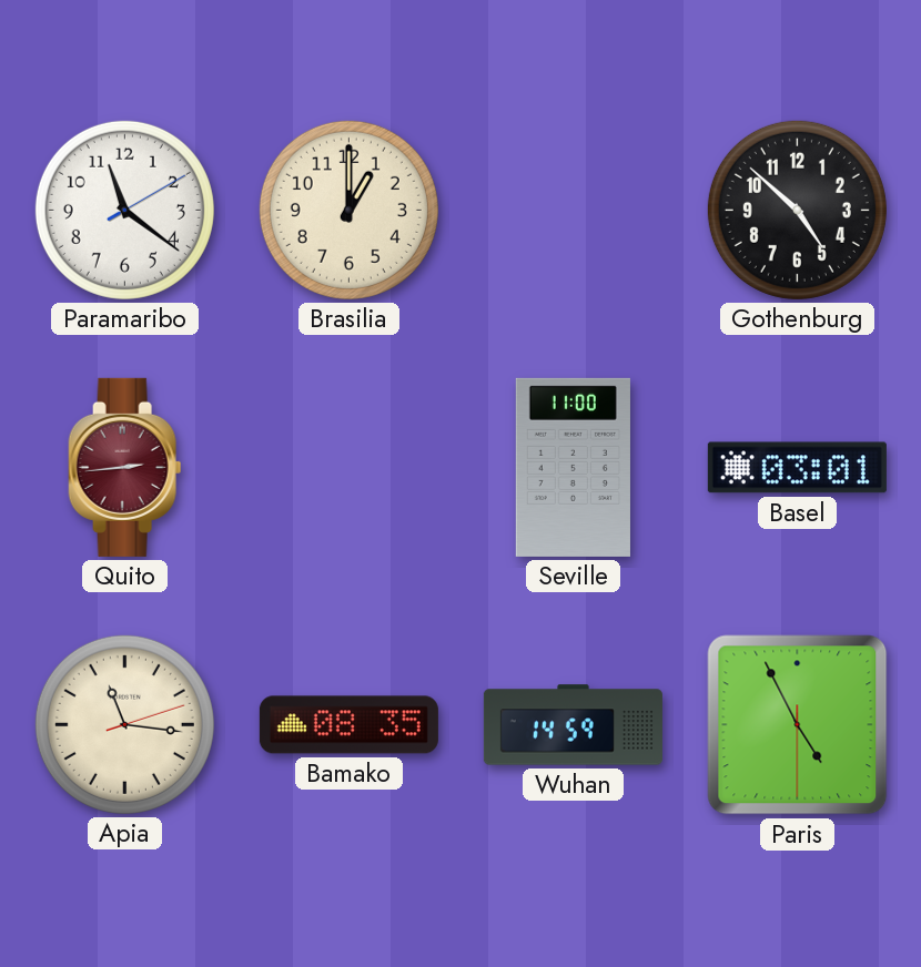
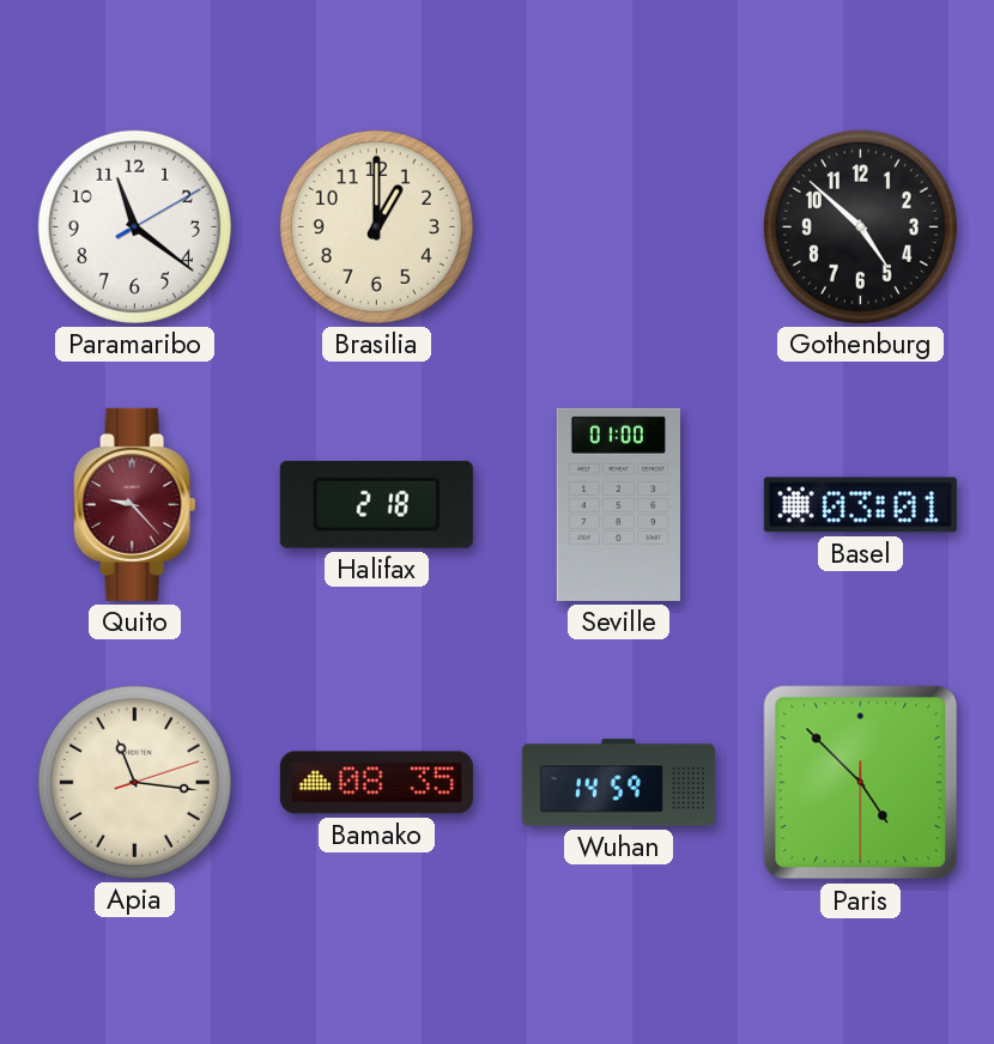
Quito: 2:44 -> 9:23 (135, 504)
Halifax: none -> 2:18 (376, 504)
Seville: 11:00 -> 01:00 (618, 504)
Paris: 4:55 -> 4:52 (861, 783)
